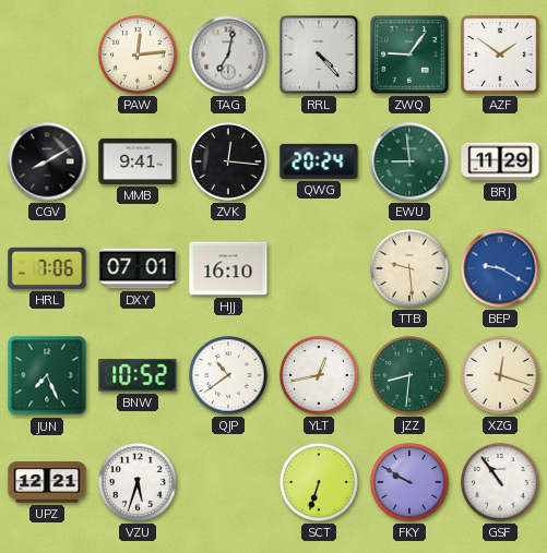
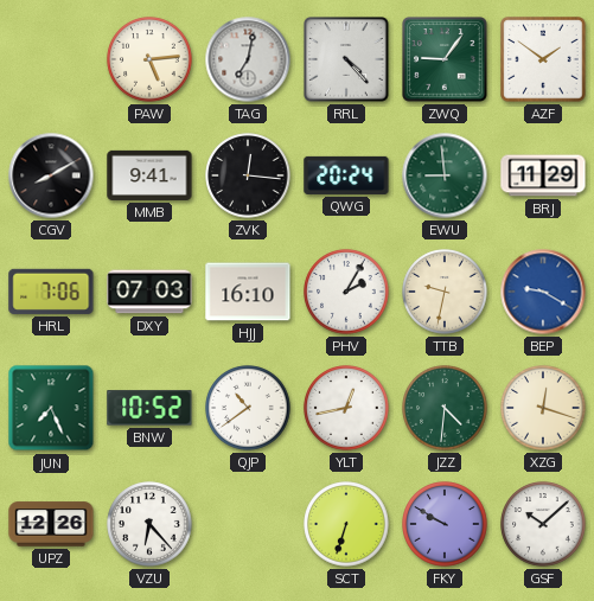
PAW: 12:14 -> 5:14 (149, 59)
DXY: 07:01 -> 07:03 (149, 292)
PHV: none -> 2:05 (346, 292)
TTB: 9:29 -> 9:32 (445, 292)
JZZ: 8:31 -> 4:31 (445, 408)
UPZ: 12:21 -> 12:26 (51, 524)
VZU: 5:33 -> 6:23 (149, 524)
GSF: 10:54 -> 10:08 (543, 524)
